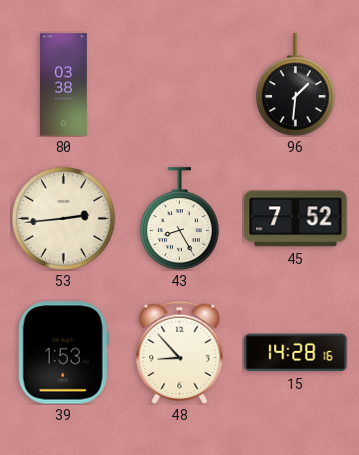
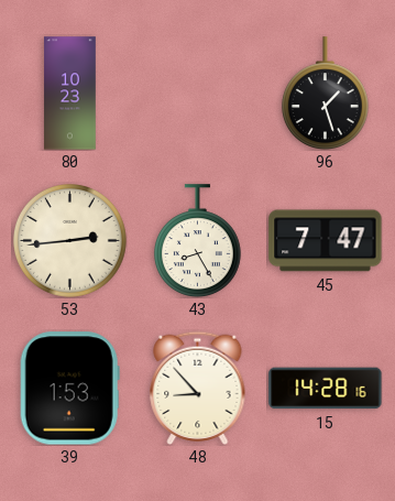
80: 03:38 -> 10:23 (70, 94)
96: 1:31 -> 1:27 (325, 92)
45: 7:52 -> 7:47 (326, 241)
